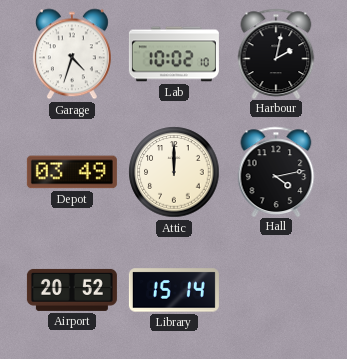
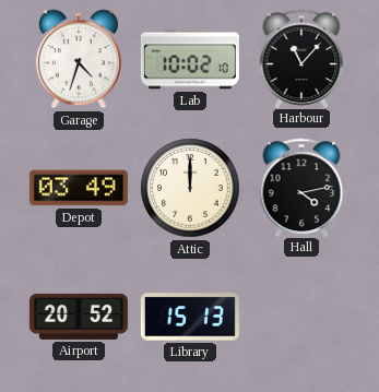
Harbour: 2:02 -> 11:07 (301, 58)
Library: 15:14 -> 15:13 (190, 317)
